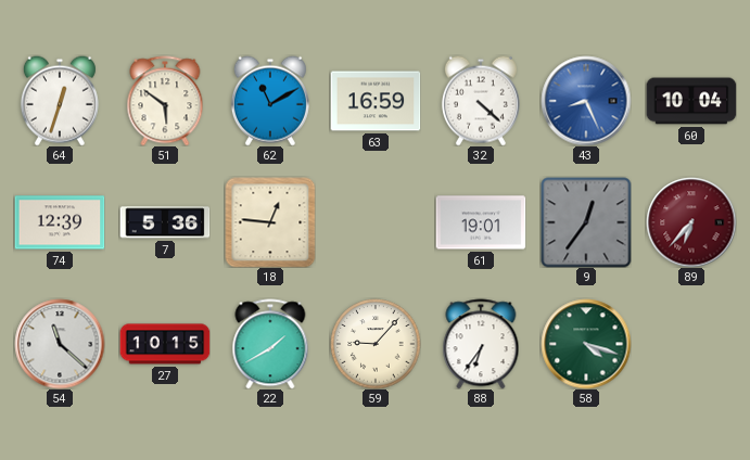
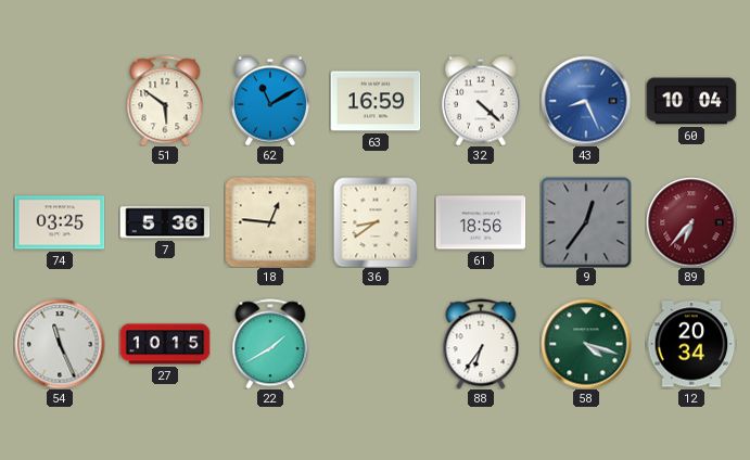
64: 12:33 -> none (60, 101)
74: 12:39 -> 03:25 (60, 222)
36: none -> 8:39 (376, 222)
61: 19:01 -> 18:56 (481, 222)
54: 11:22 -> 11:26 (60, 344)
59: 9:07 -> none (376, 344)
12: none -> 20:34 (691, 344)
